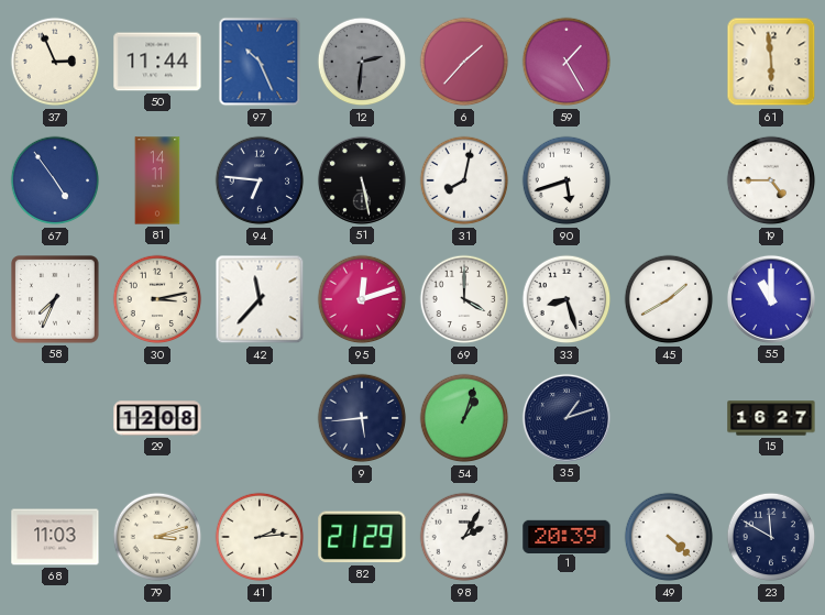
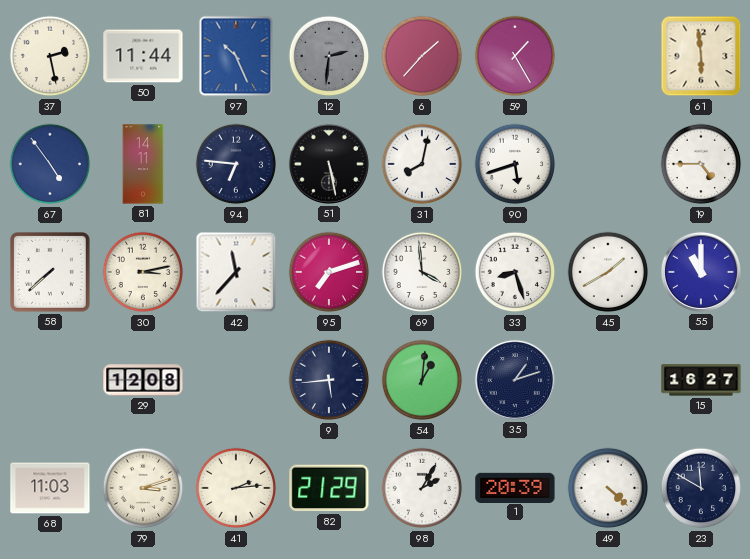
37: 2:56 -> 2:28 (50, 56)
58: 7:34 -> 7:38 (51, 273)
95: 12:12 -> 7:12 (329, 272)
69: 4:00 -> 3:59 (422, 272)
54: 1:03 -> 1:01 (422, 380)
